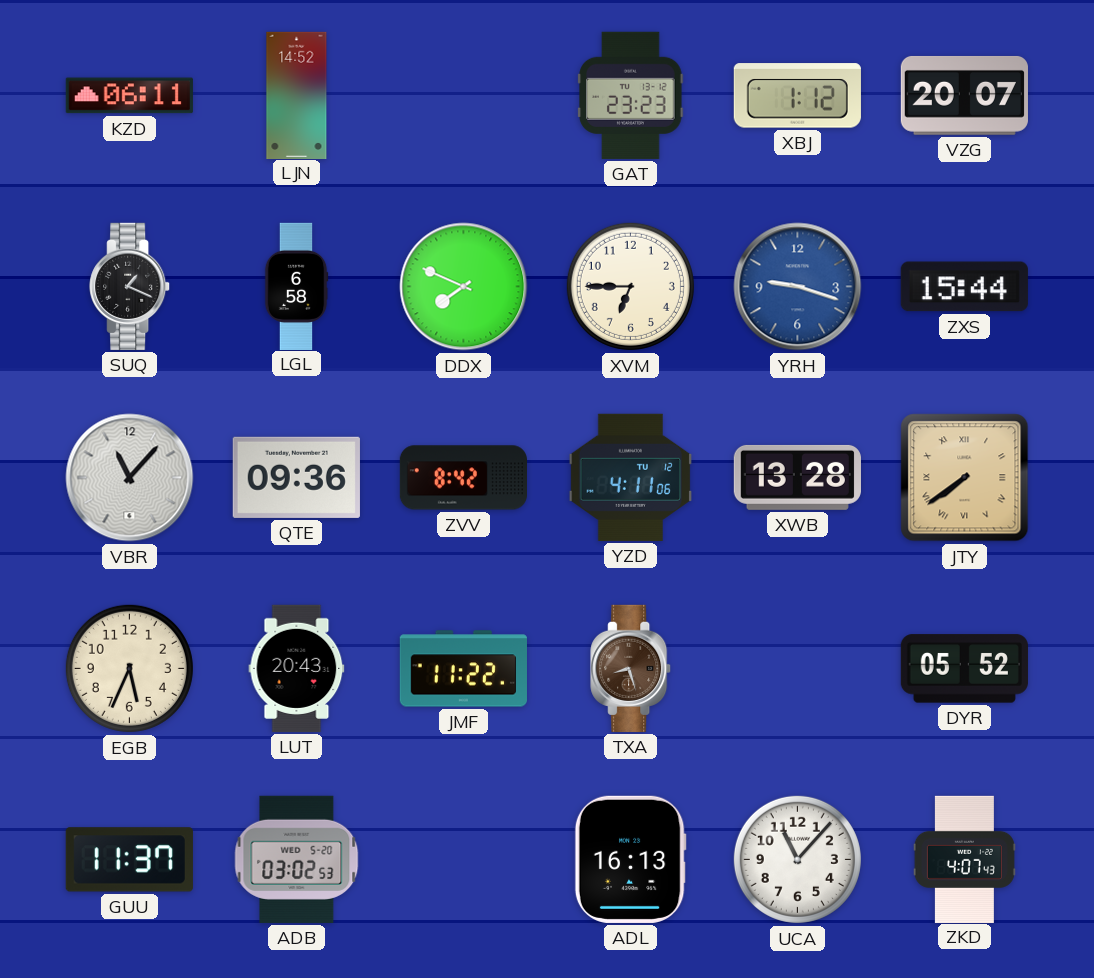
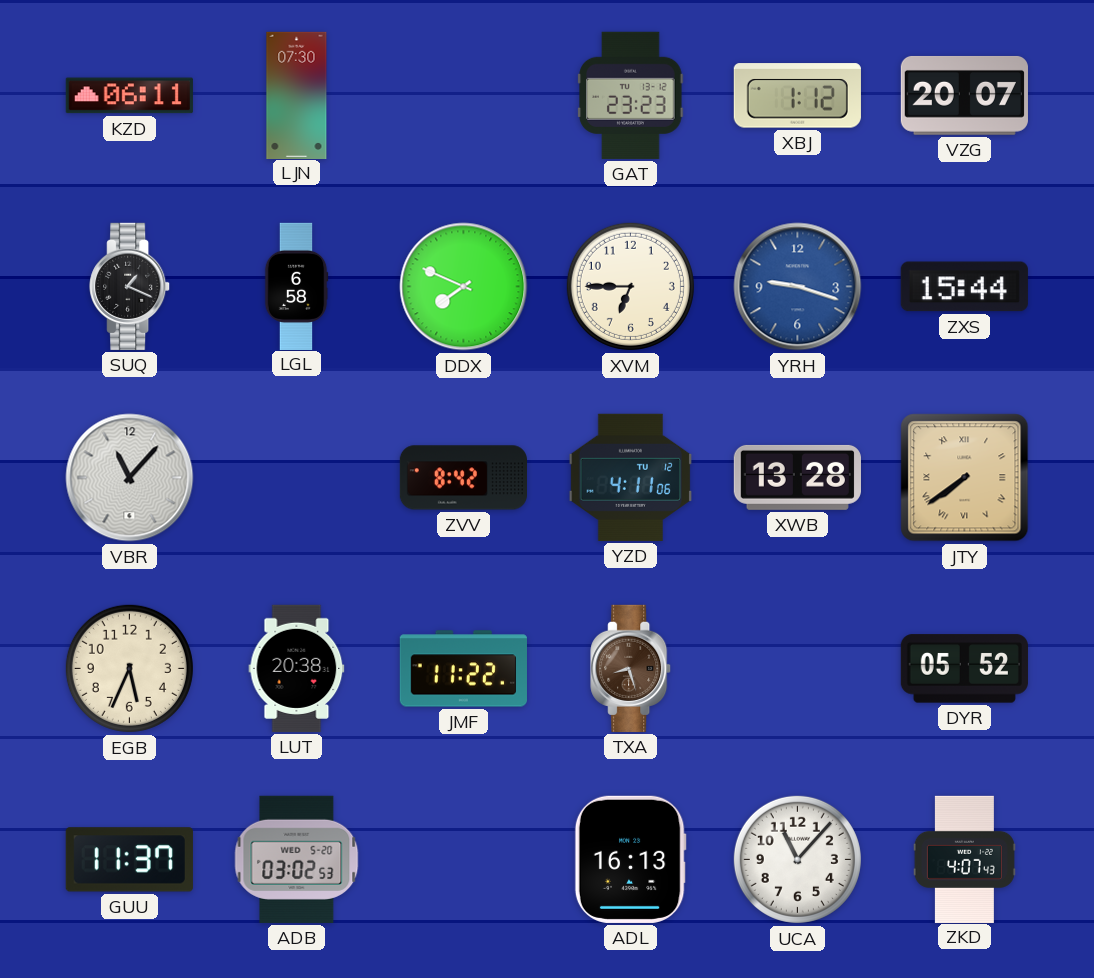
LJN: 14:52 -> 07:30 (297, 95)
QTE: 09:36 -> none (296, 477)
LUT: 20:43 -> 20:38 (297, 668)
